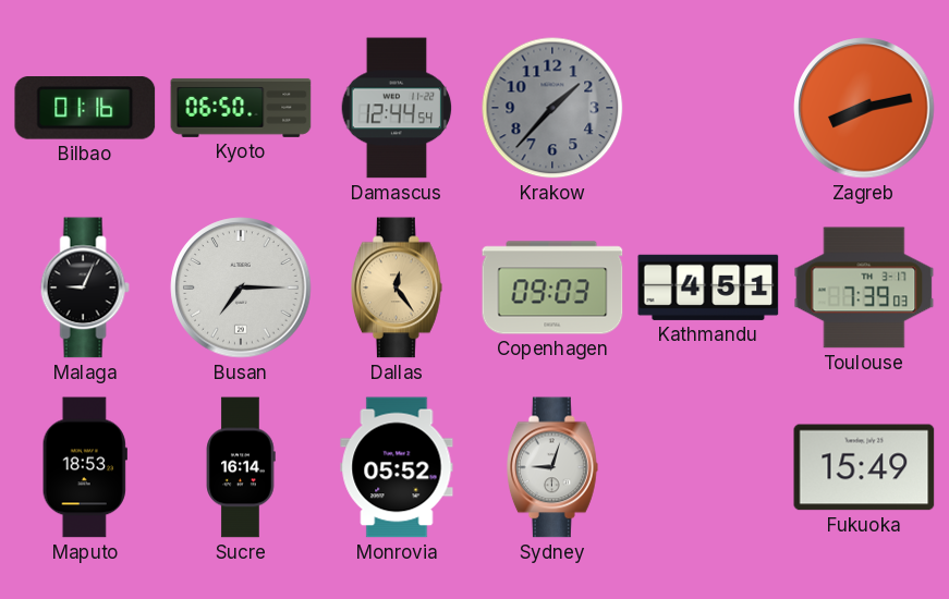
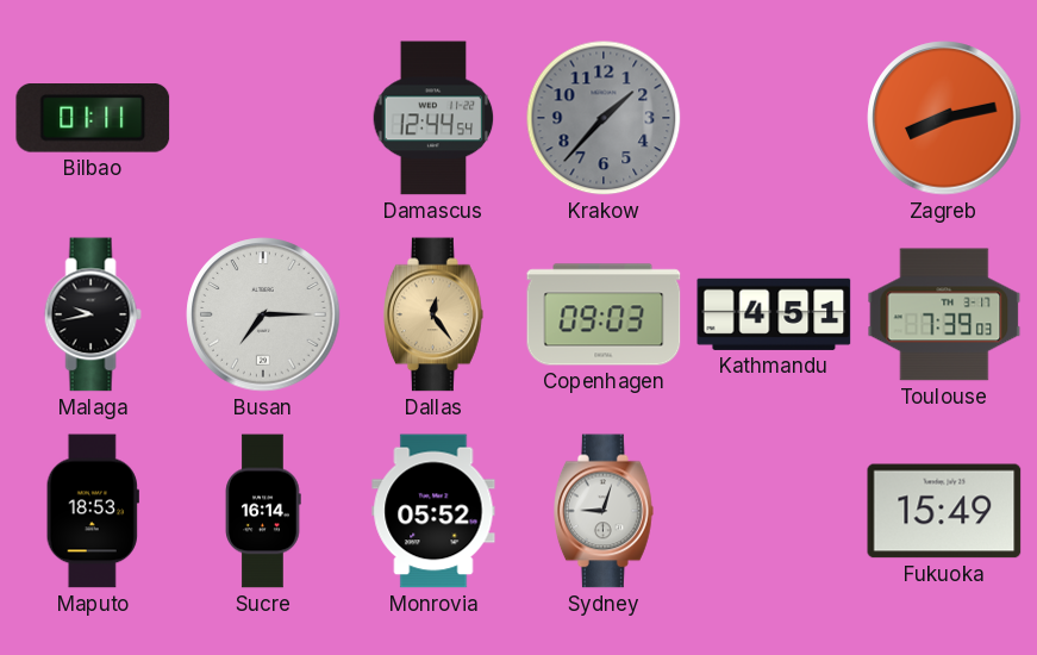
Bilbao: 01:16 -> 01:11 (93, 119)
Kyoto: 06:50 -> none (241, 108)
Malaga: 9:04 -> 9:43 (93, 314)
